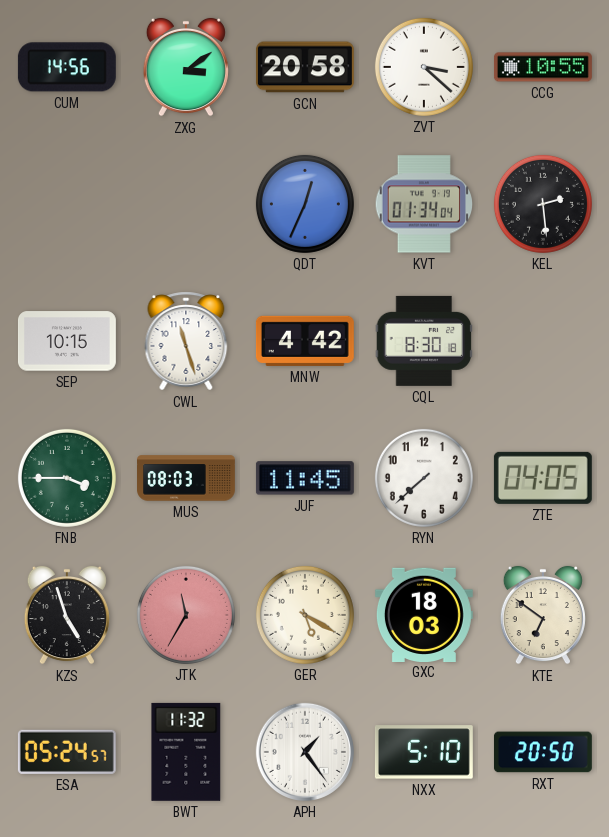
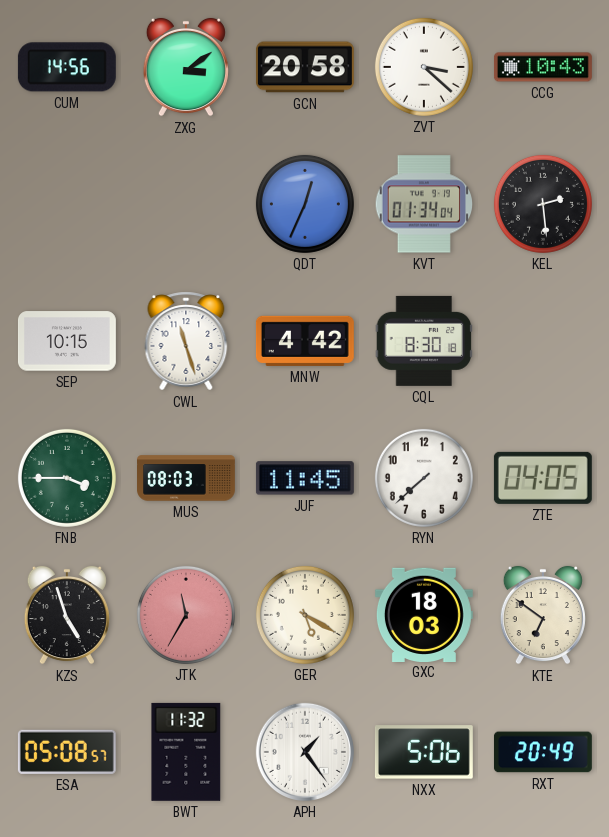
CCG: 10:55 -> 10:43 (543, 67)
ESA: 05:24 -> 05:08 (67, 752)
NXX: 5:10 -> 5:06 (424, 752)
RXT: 20:50 -> 20:49 (543, 752)
